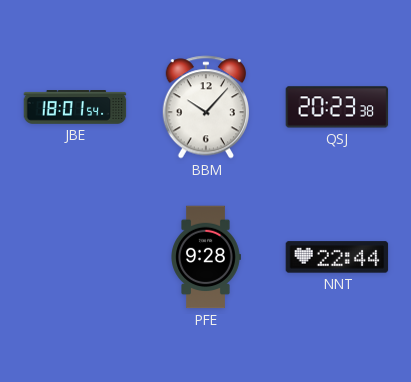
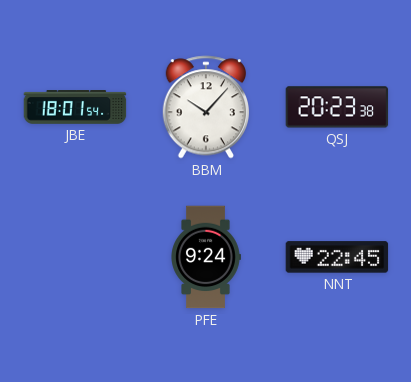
PFE: 9:28 -> 9:24 (206, 257)
NNT: 22:44 -> 22:45 (337, 257)
